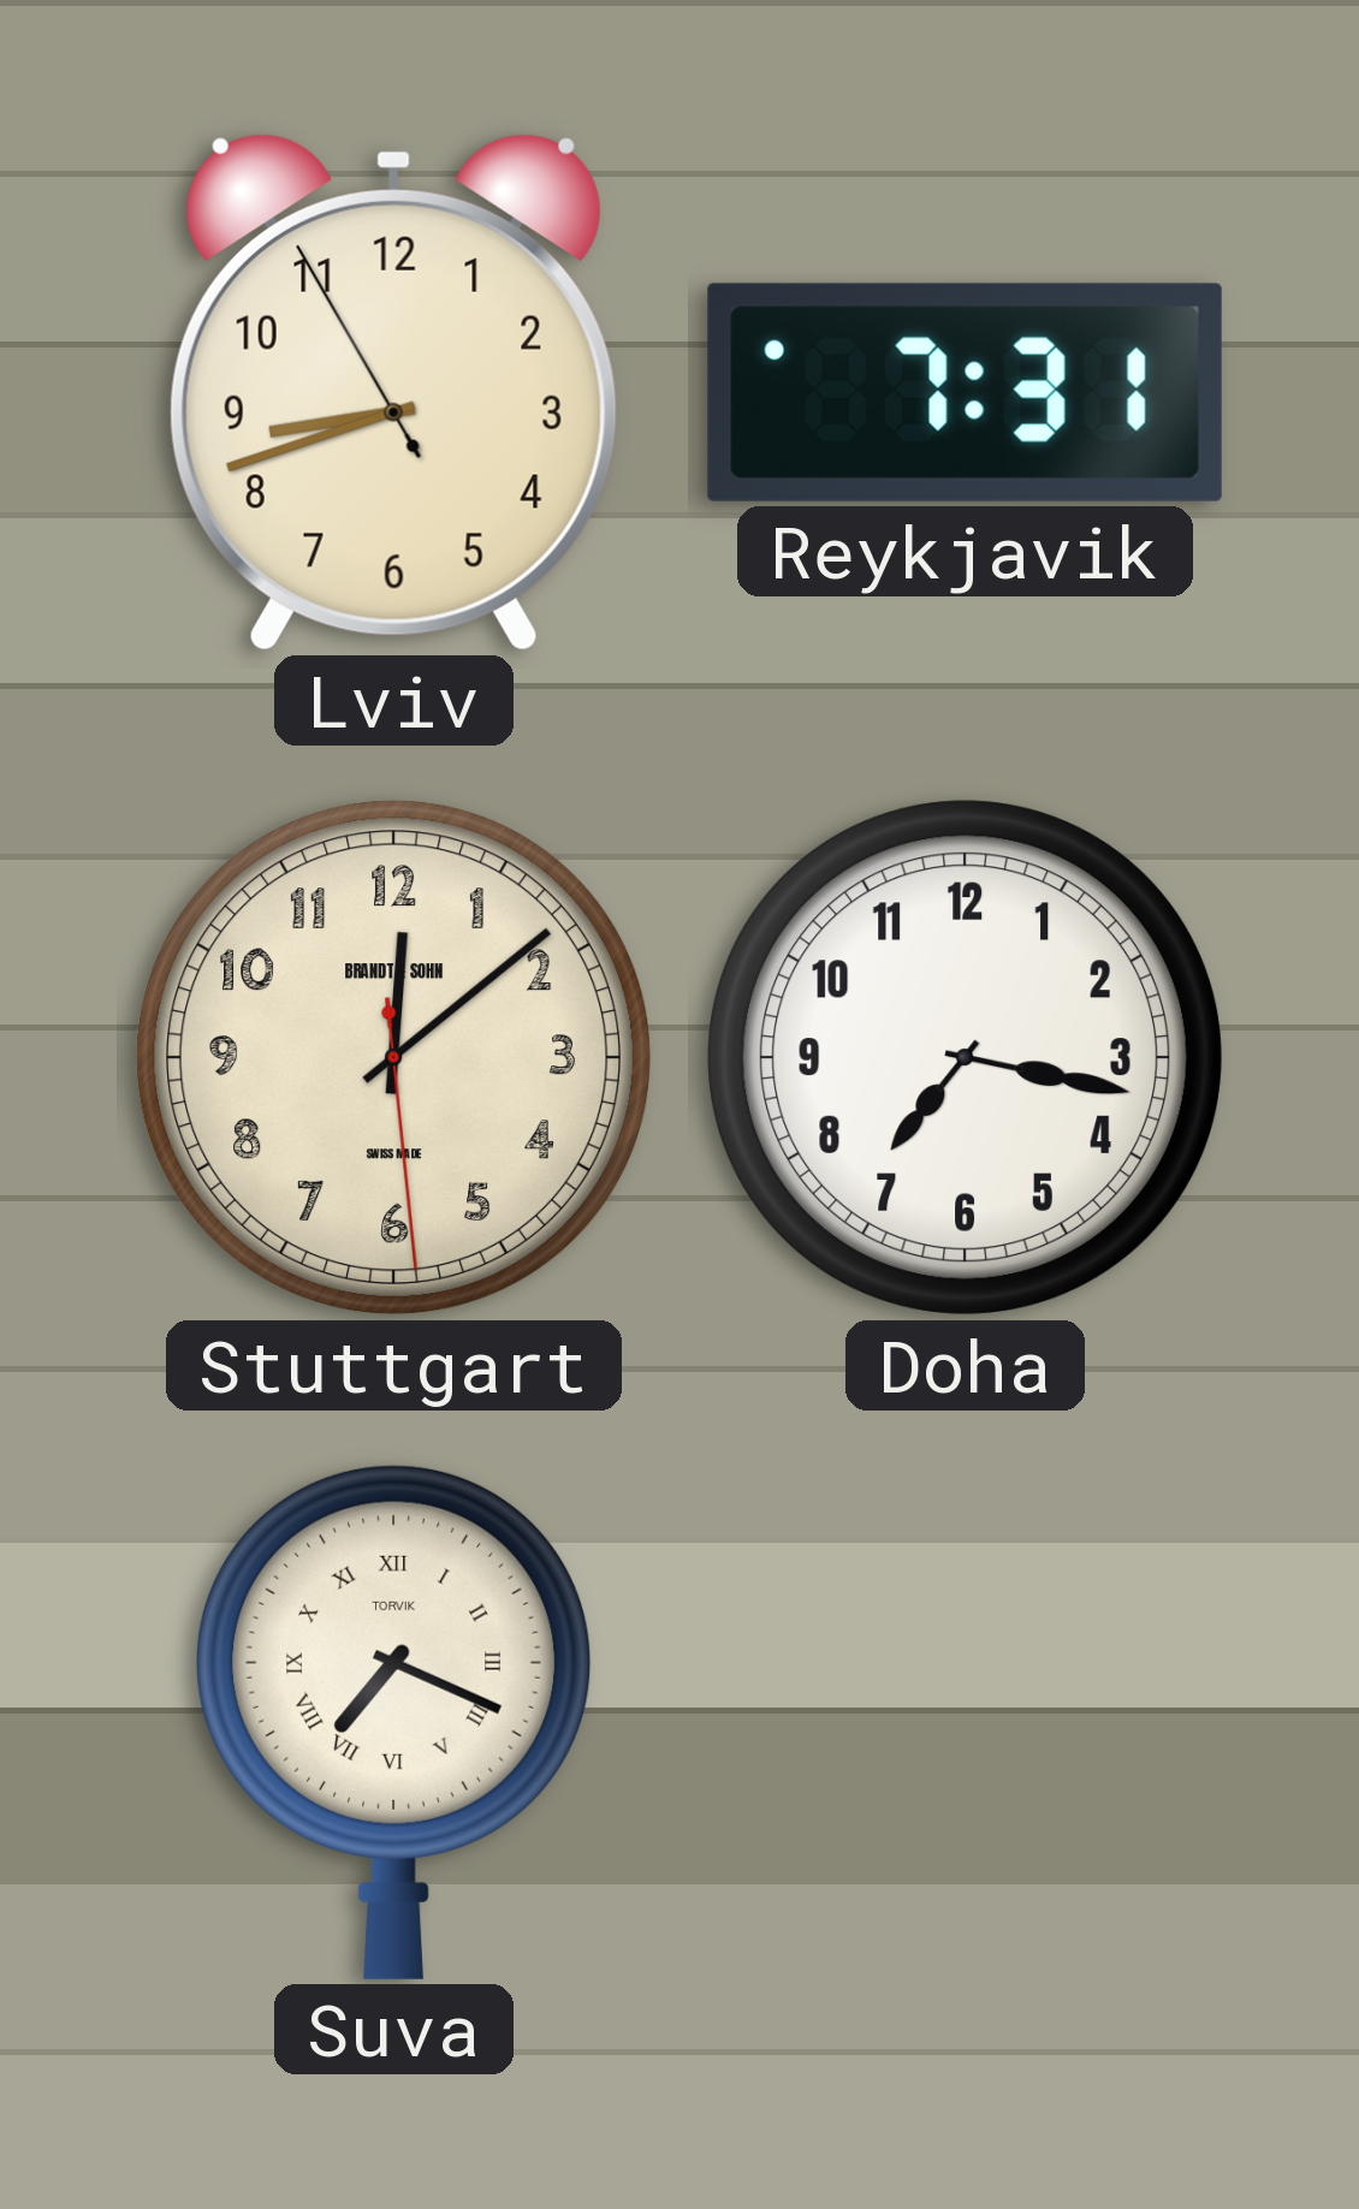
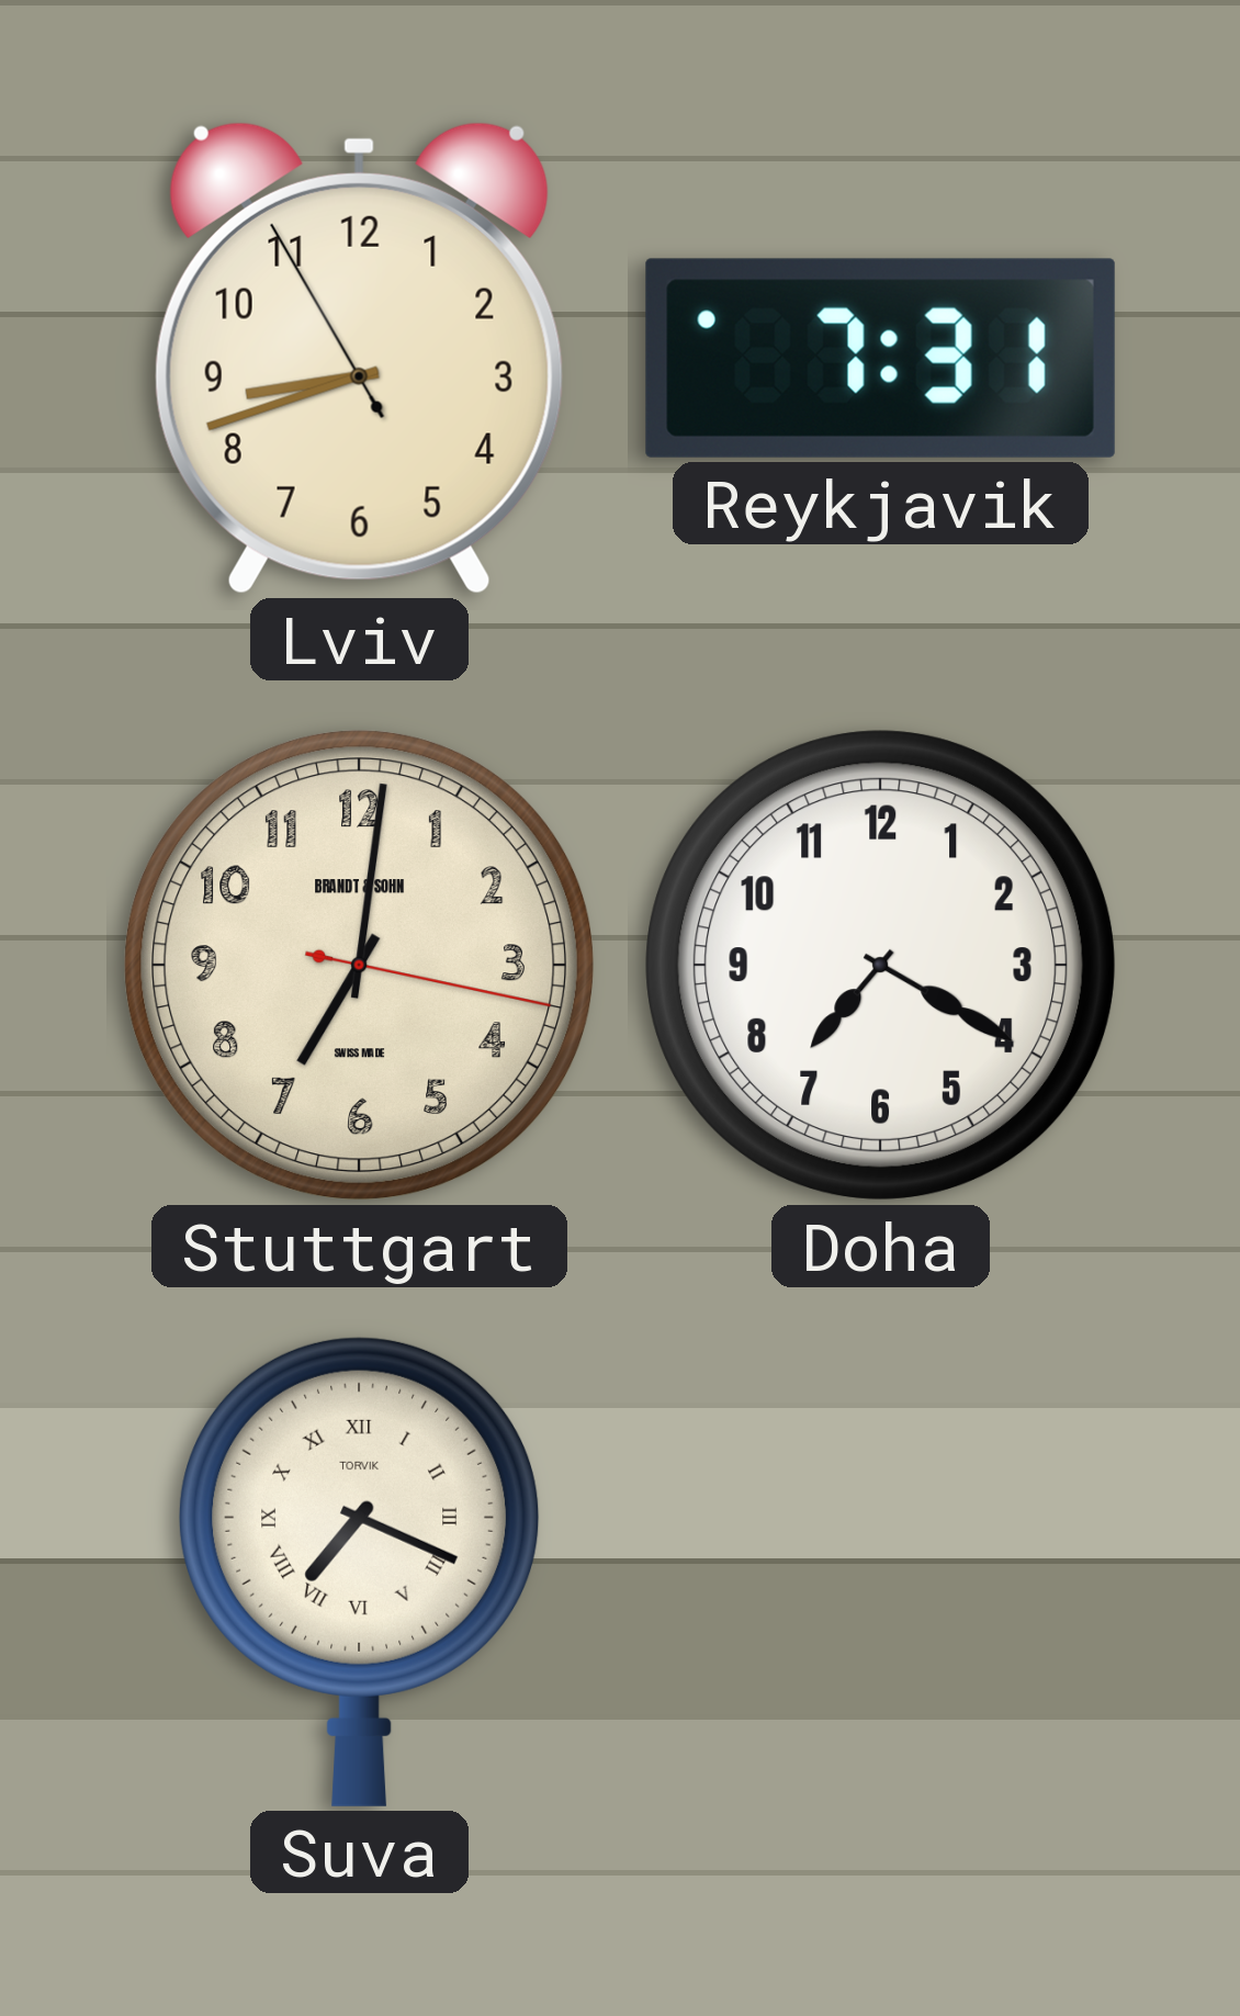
Stuttgart: 12:08 -> 7:01 (360, 966)
Doha: 7:17 -> 7:20 (881, 966)
